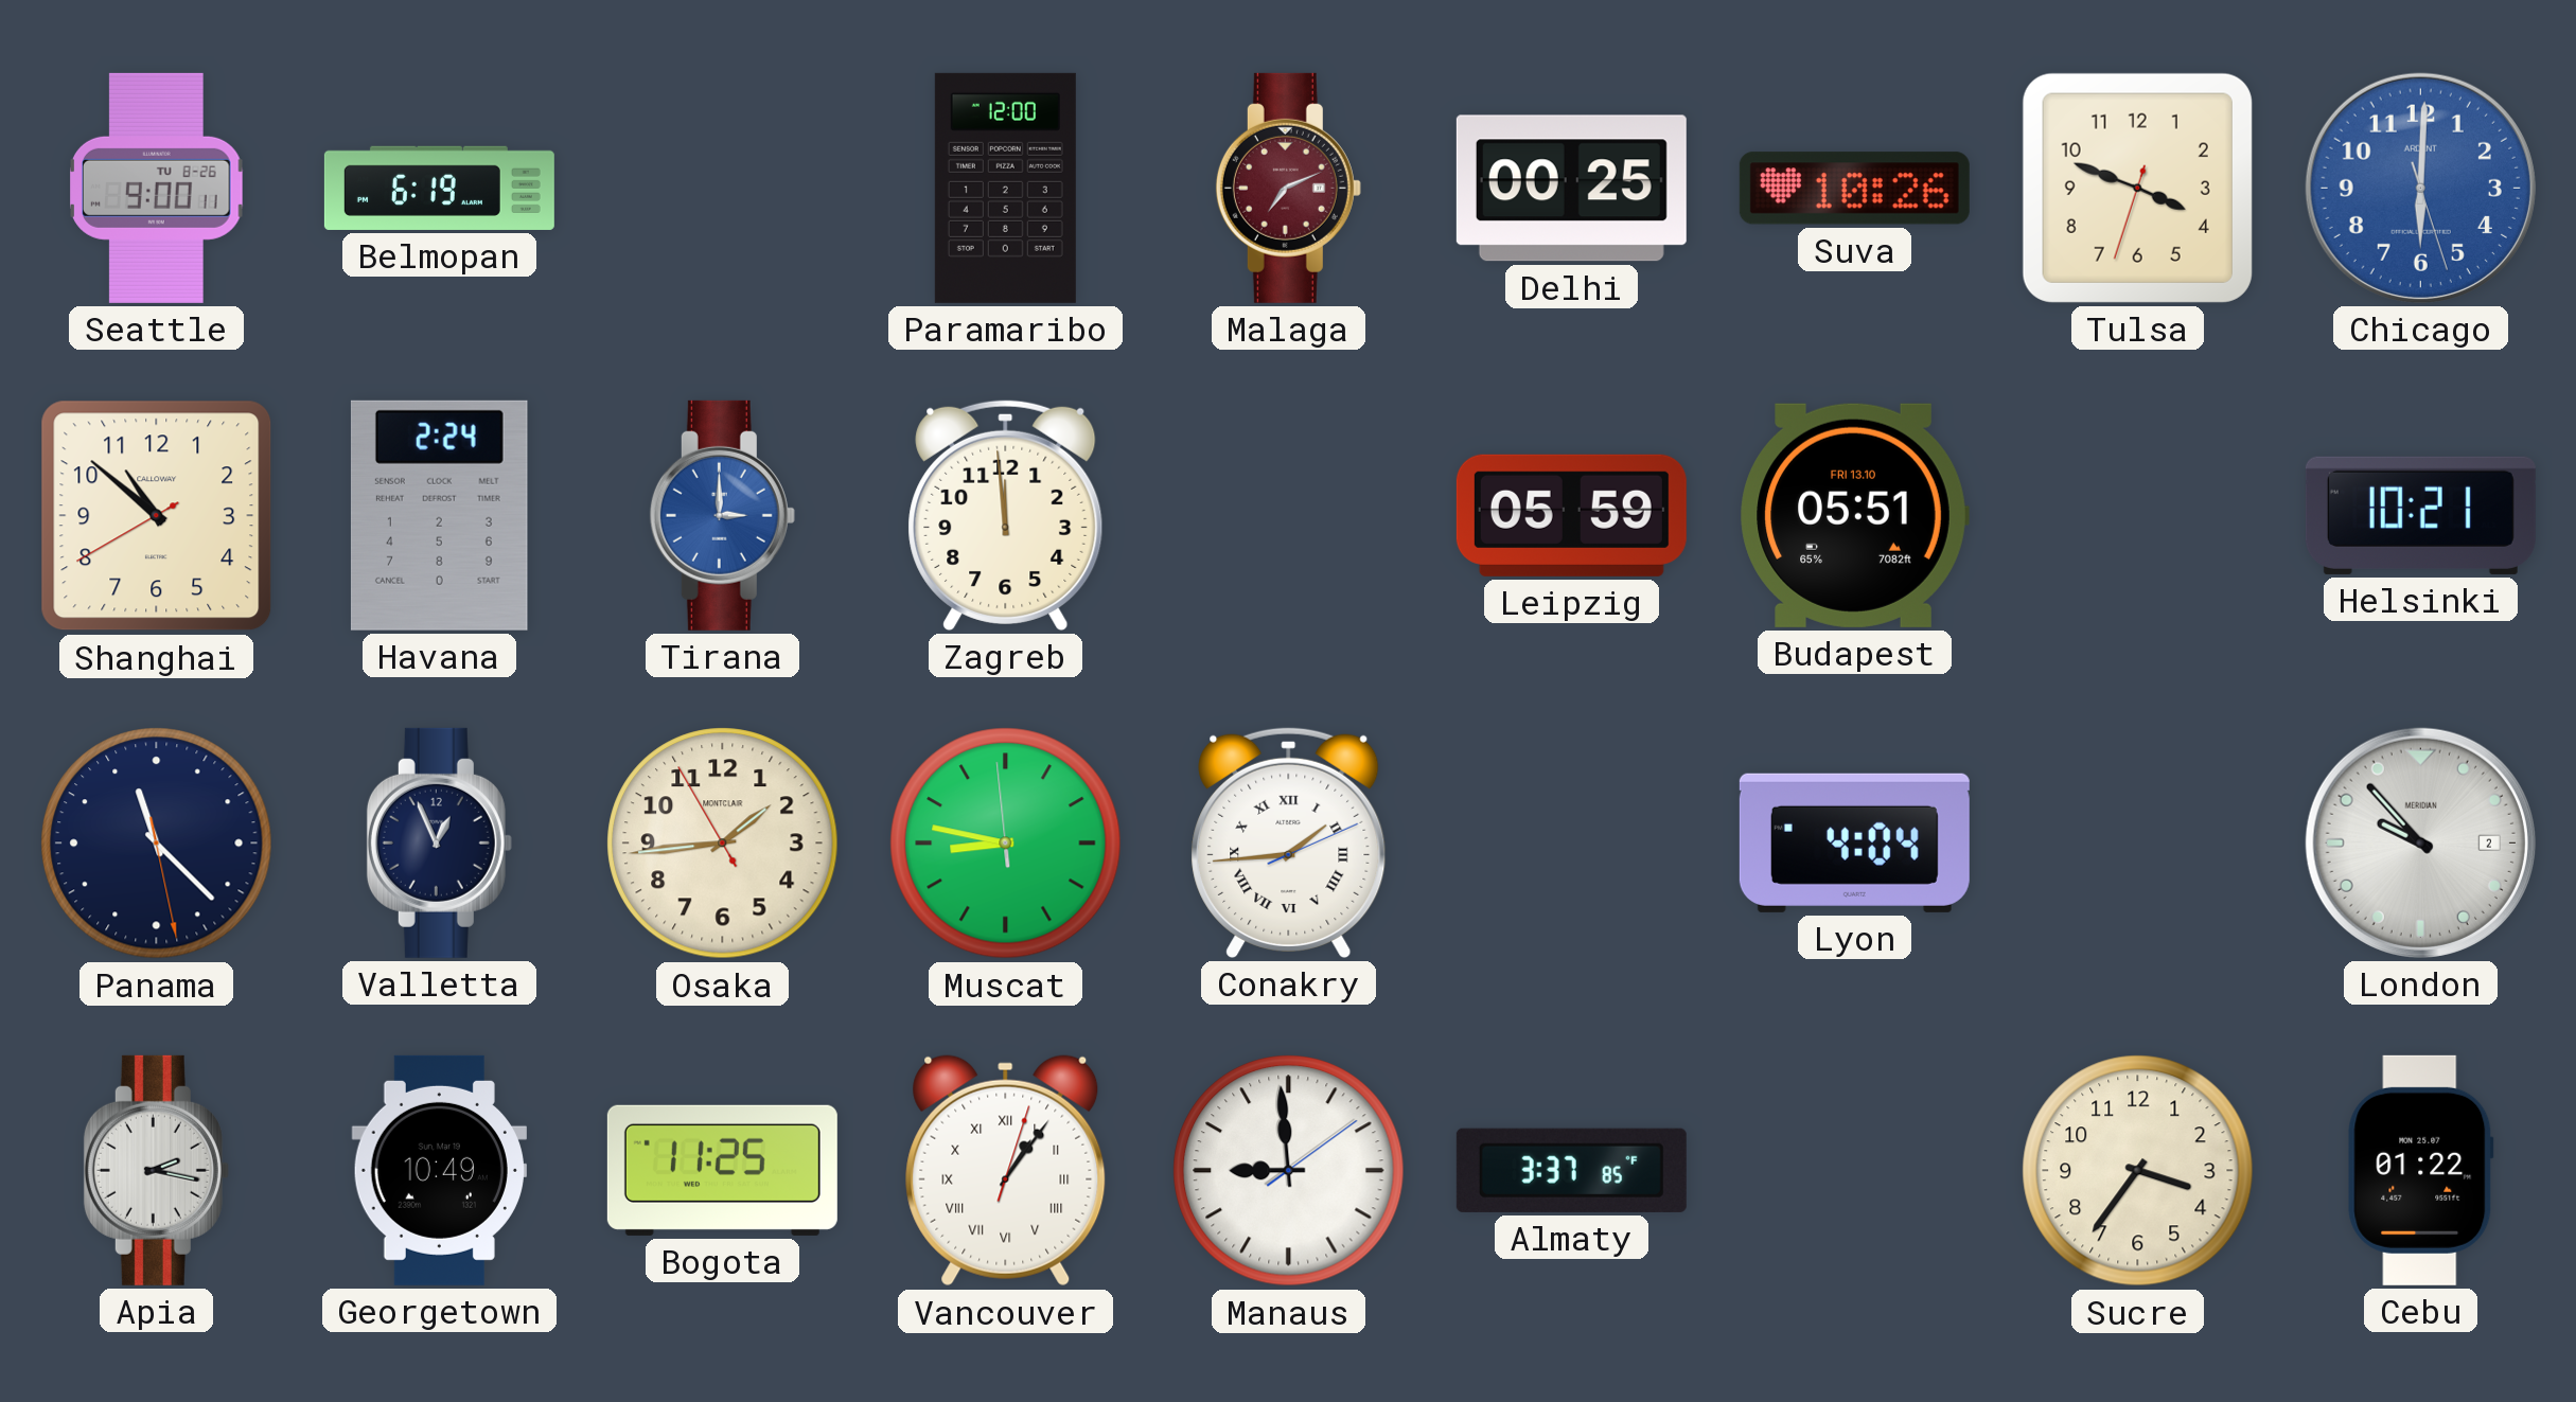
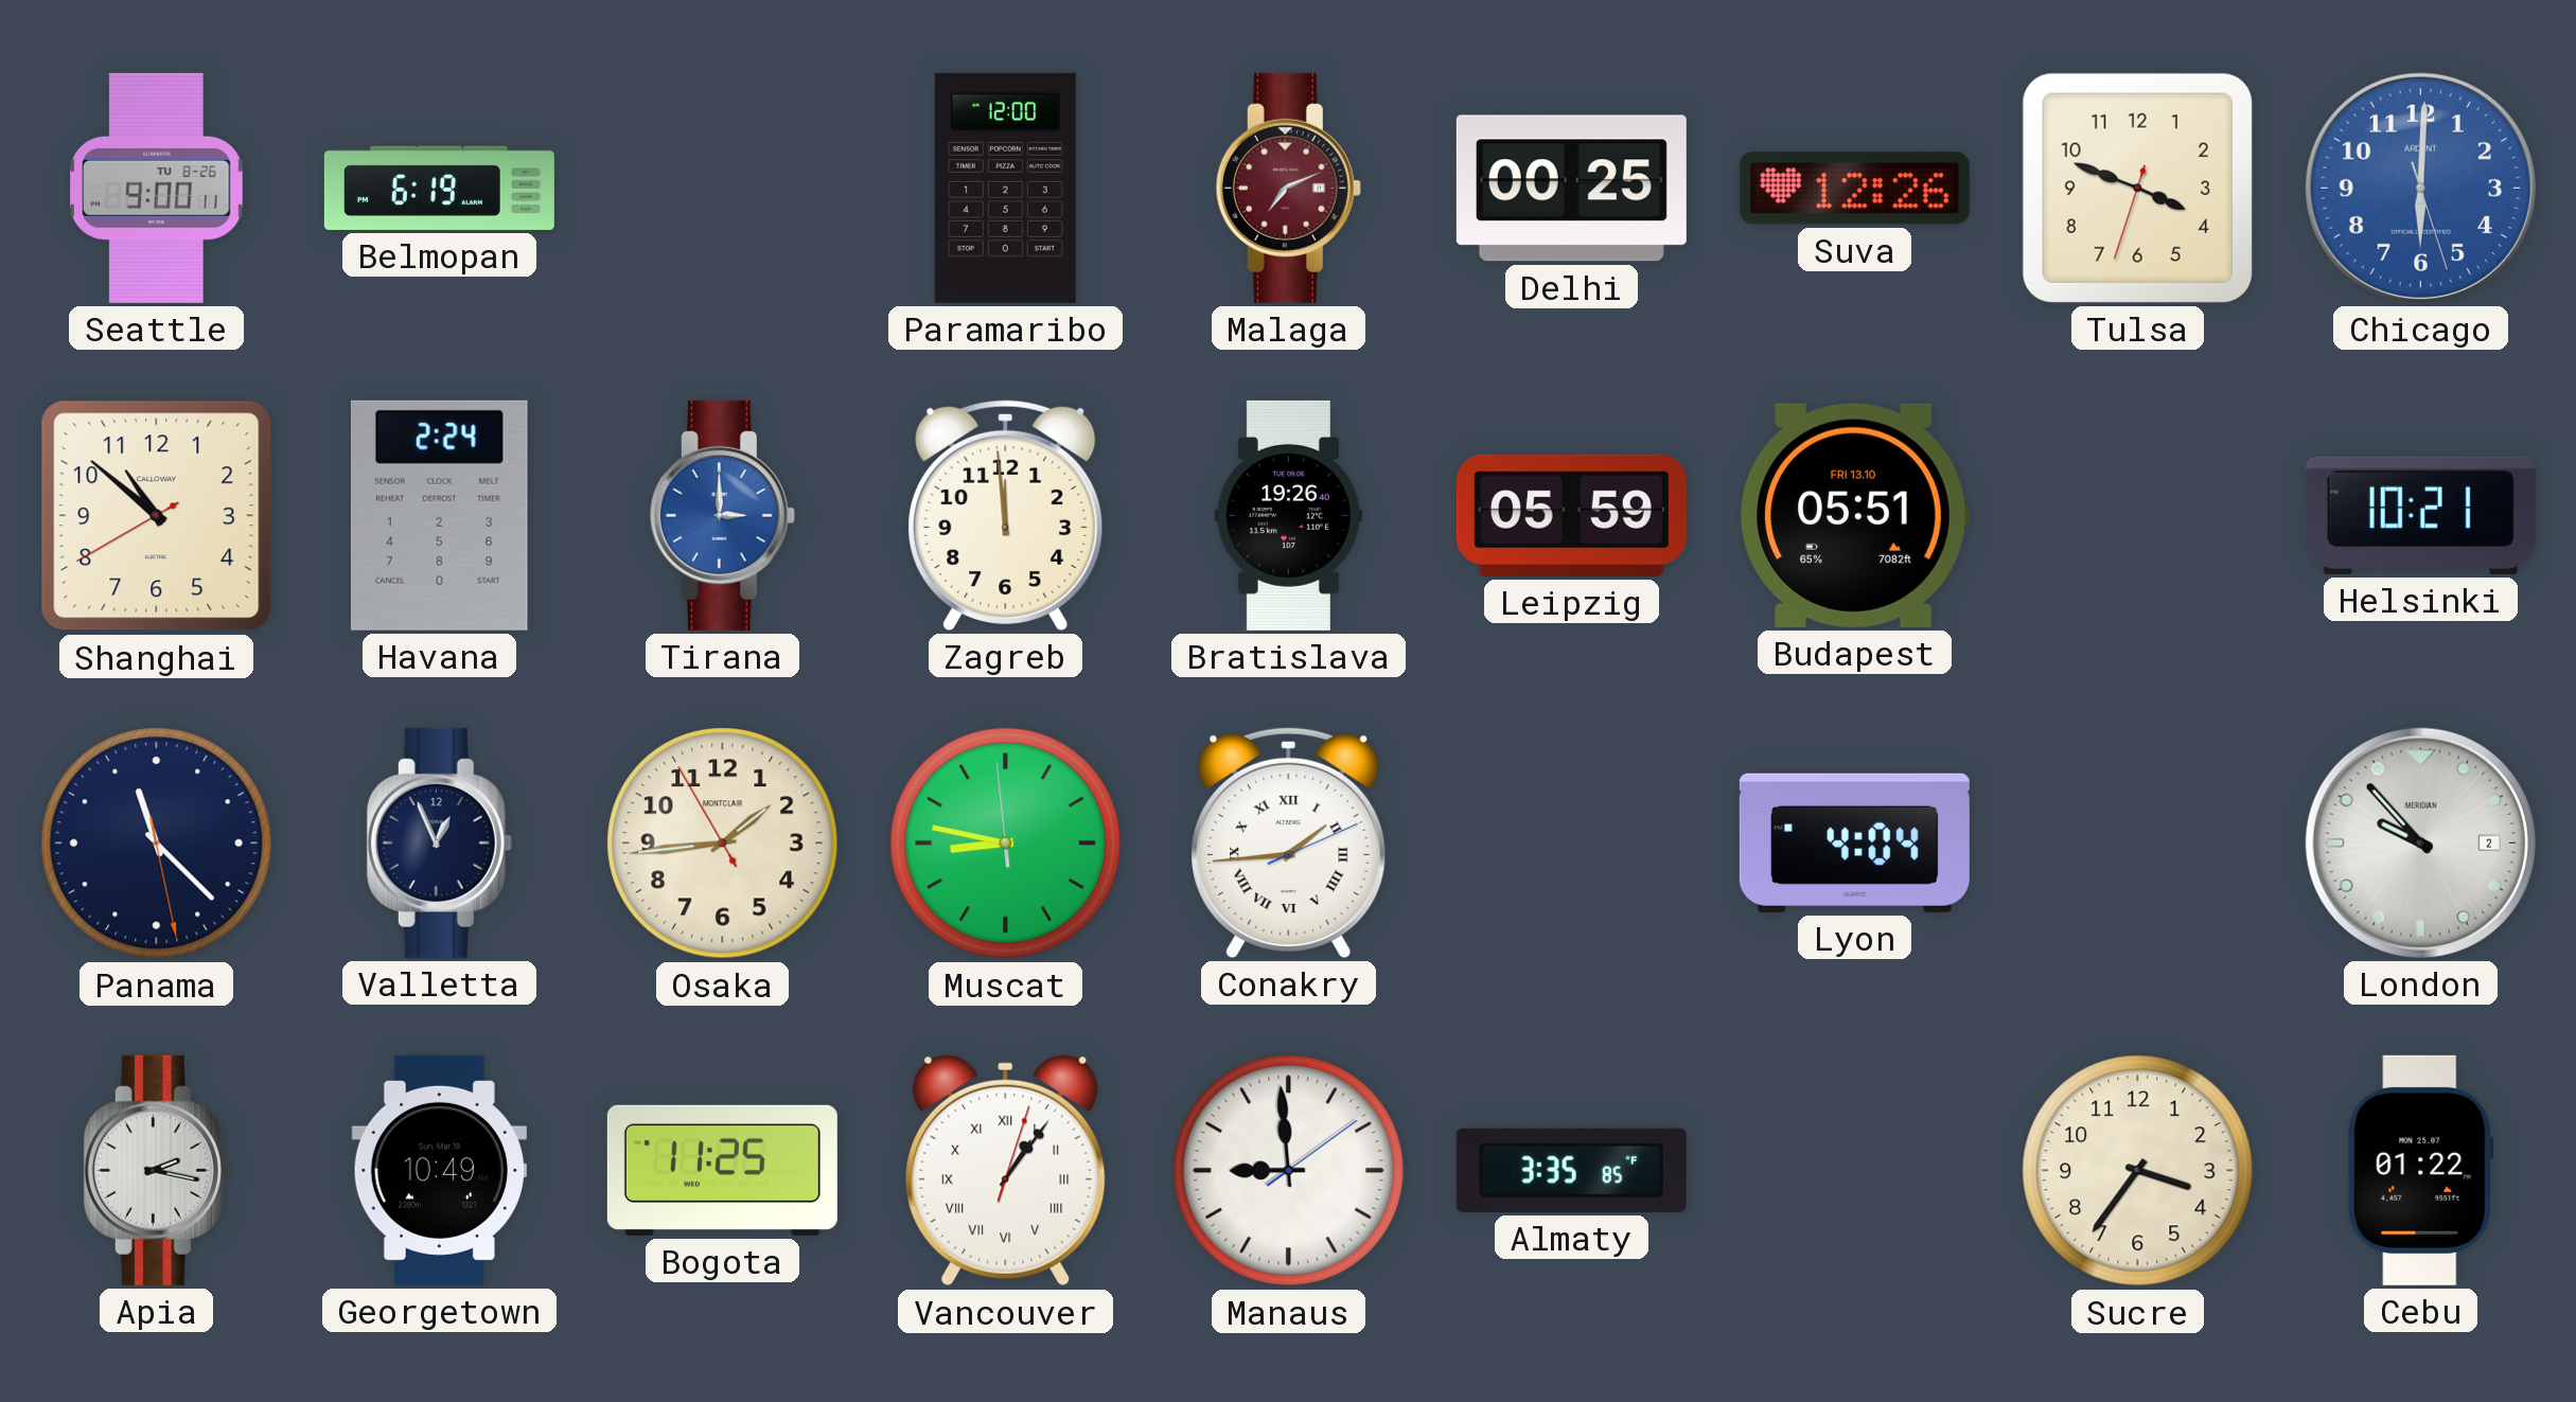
Suva: 10:26 -> 12:26 (1854, 189)
Bratislava: none -> 19:26 (1288, 515)
Almaty: 3:37 -> 3:35 (1571, 1170)
